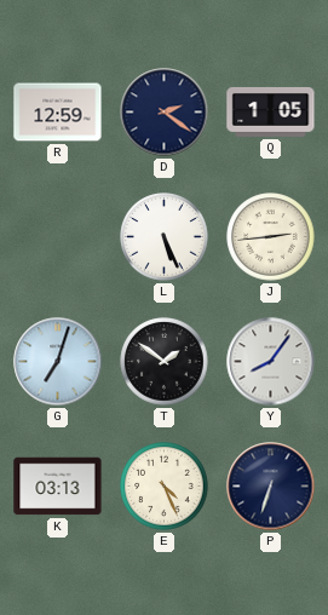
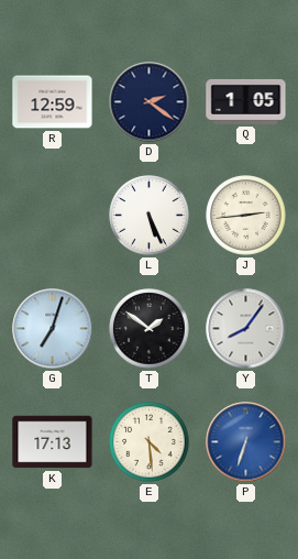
K: 03:13 -> 17:13 (53, 442)
E: 4:26 -> 4:29 (150, 442)
P dial: navy -> blue (246, 442)
